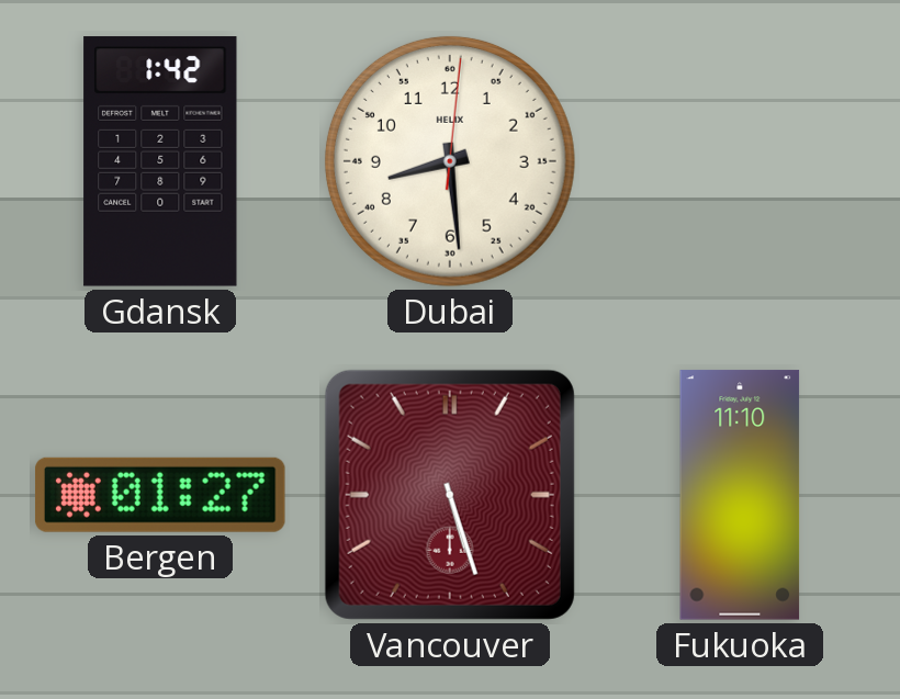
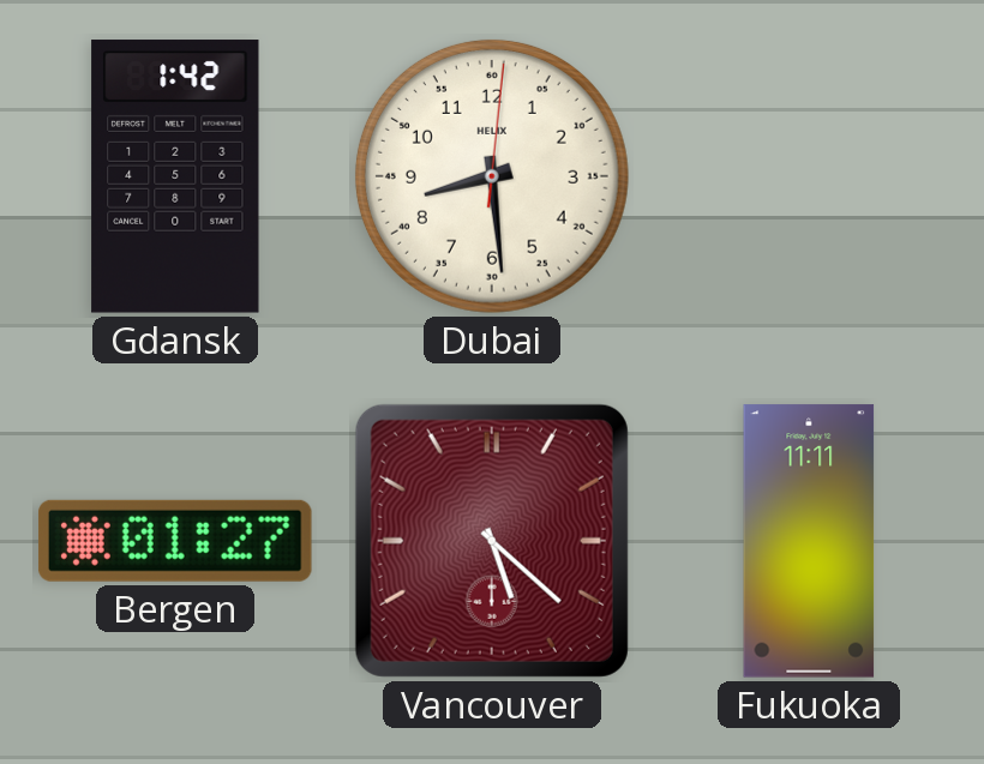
Vancouver: 5:27 -> 5:22 (492, 541)
Fukuoka: 11:10 -> 11:11 (809, 541)
